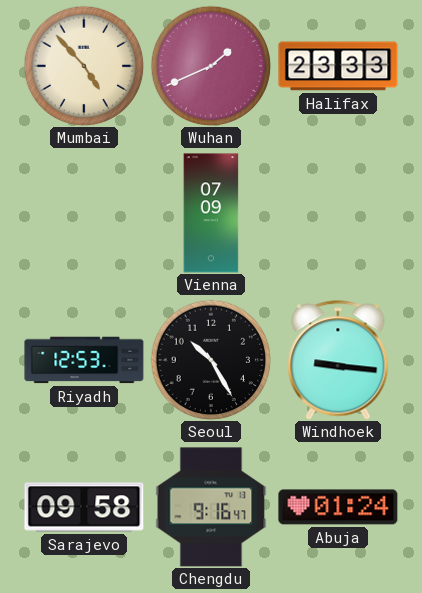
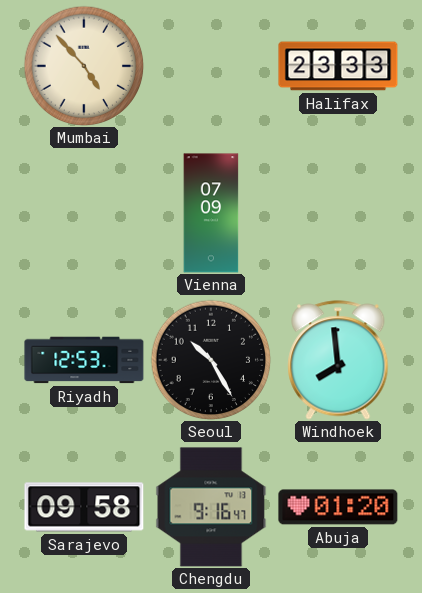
Wuhan: 1:41 -> none (211, 66)
Windhoek: 9:16 -> 7:59 (338, 360)
Abuja: 01:24 -> 01:20 (338, 507)
